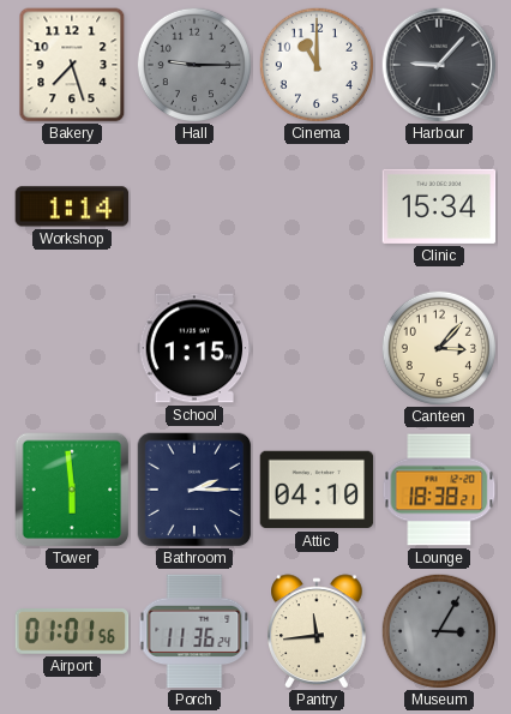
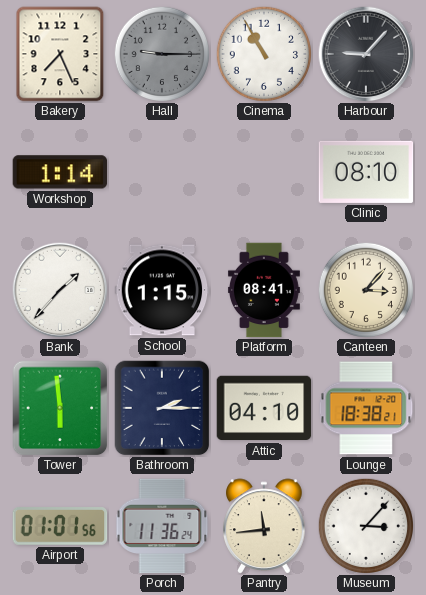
Bakery: 7:27 -> 7:26 (60, 54)
Cinema: 11:00 -> 10:55 (263, 53)
Clinic: 15:34 -> 08:10 (366, 172)
Bank: none -> 1:37 (60, 290)
Platform: none -> 08:41 (264, 290)
Museum: 3:05 -> 3:07 (365, 525)
Museum dial: grey -> white (365, 525)
